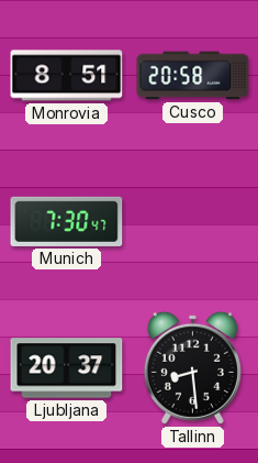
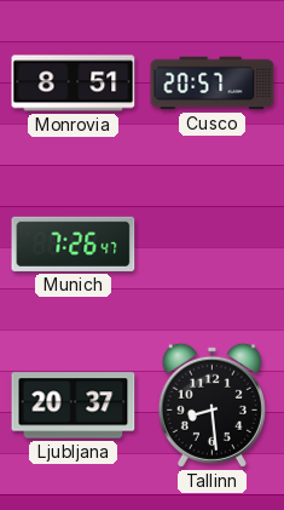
Cusco: 20:58 -> 20:57 (213, 84)
Munich: 7:30 -> 7:26 (74, 243)
